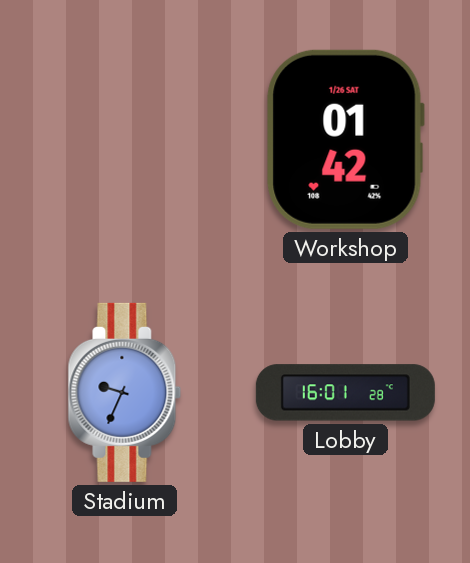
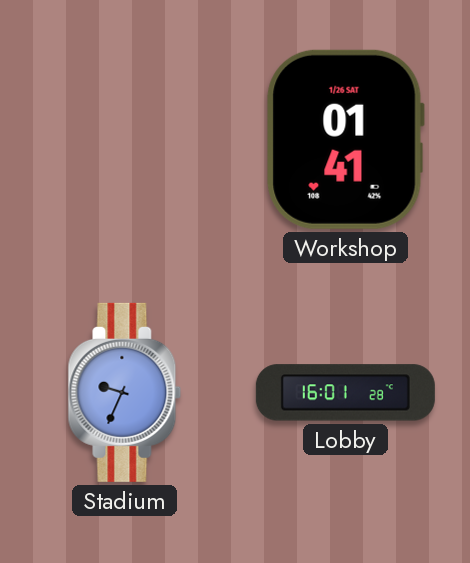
Workshop: 01:42 -> 01:41 (345, 139)
